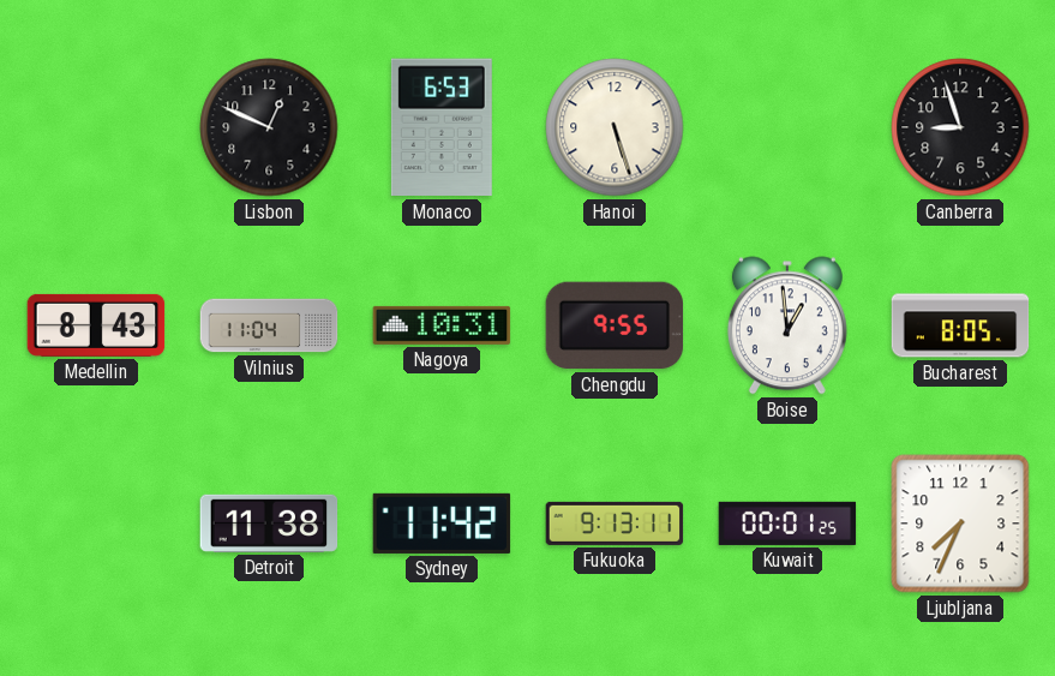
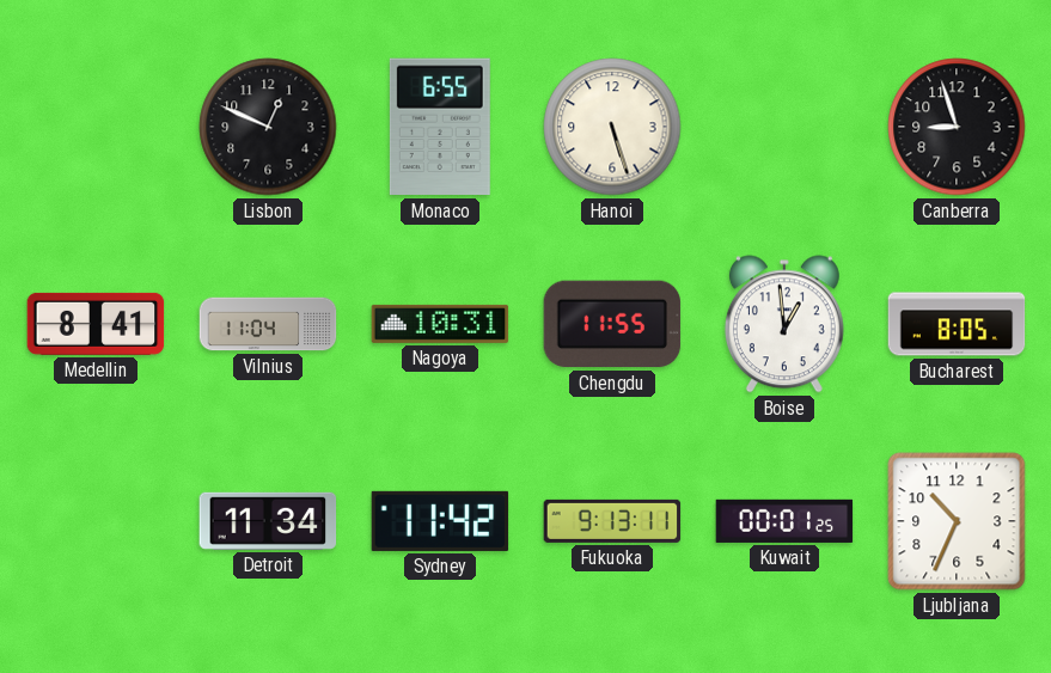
Monaco: 6:53 -> 6:55 (440, 127)
Medellin: 8:43 -> 8:41 (96, 324)
Chengdu: 9:55 -> 11:55 (612, 324)
Detroit: 11:38 -> 11:34 (268, 521)
Ljubljana: 7:34 -> 10:34 (957, 521)
